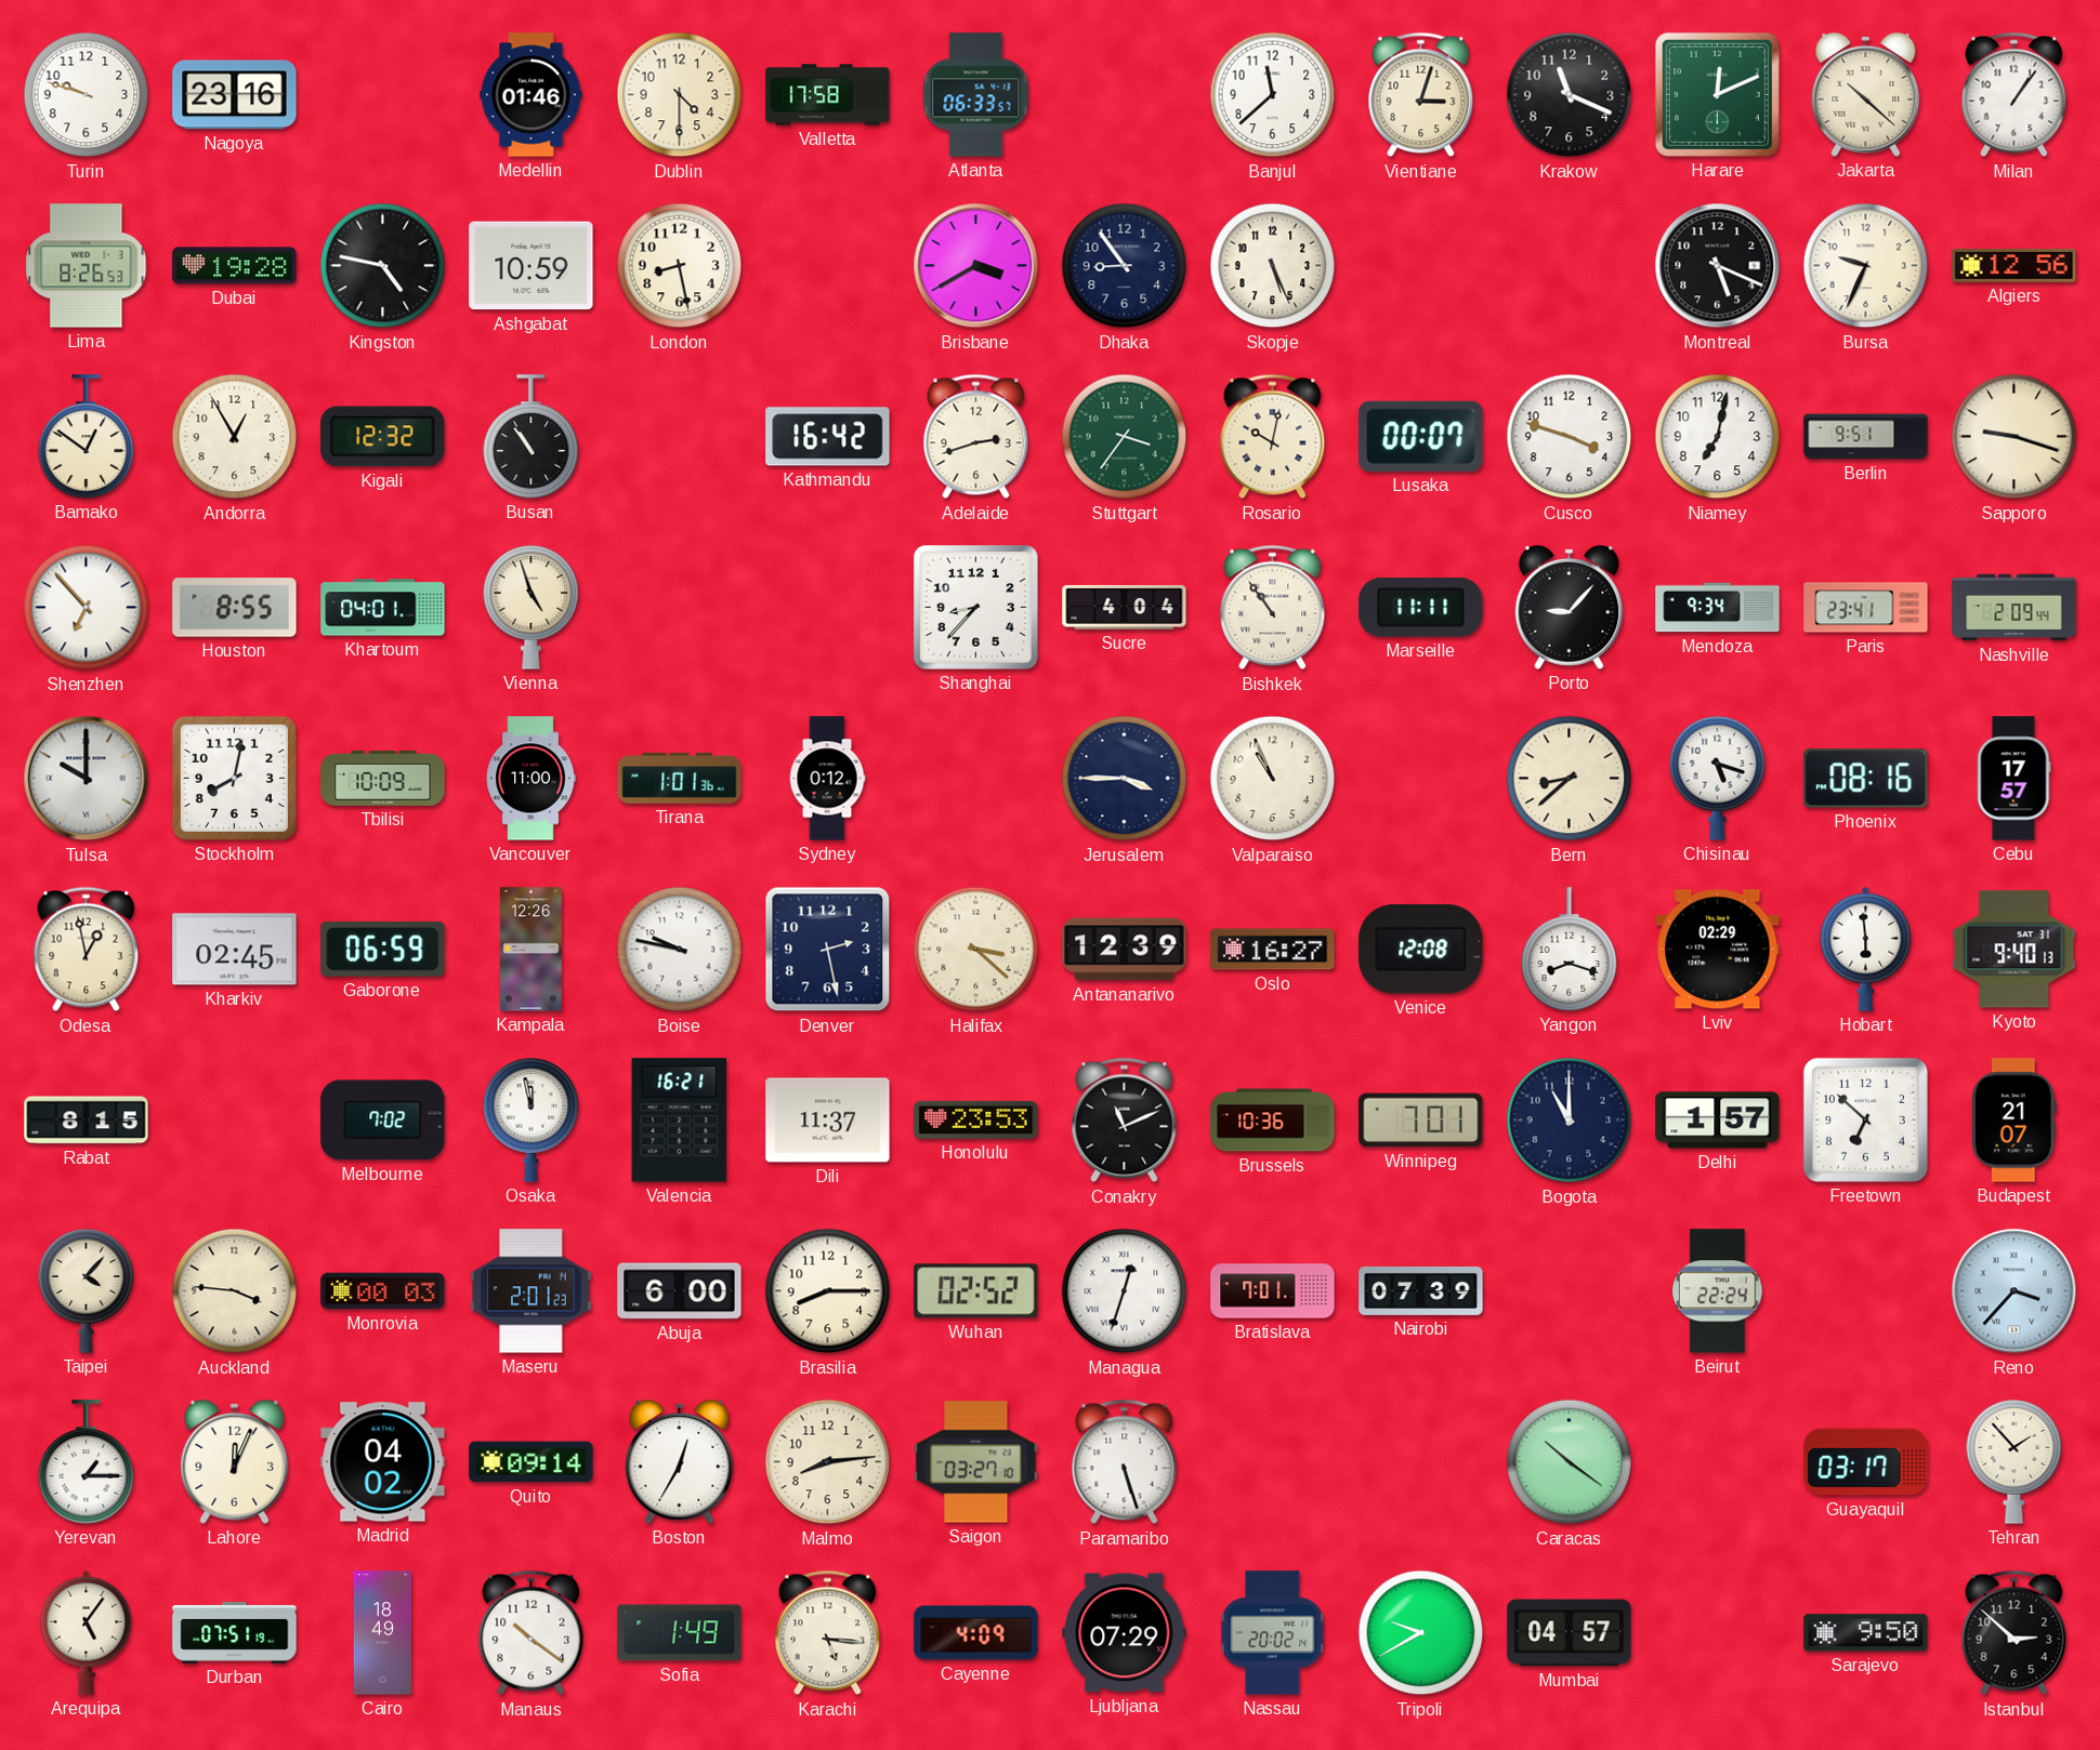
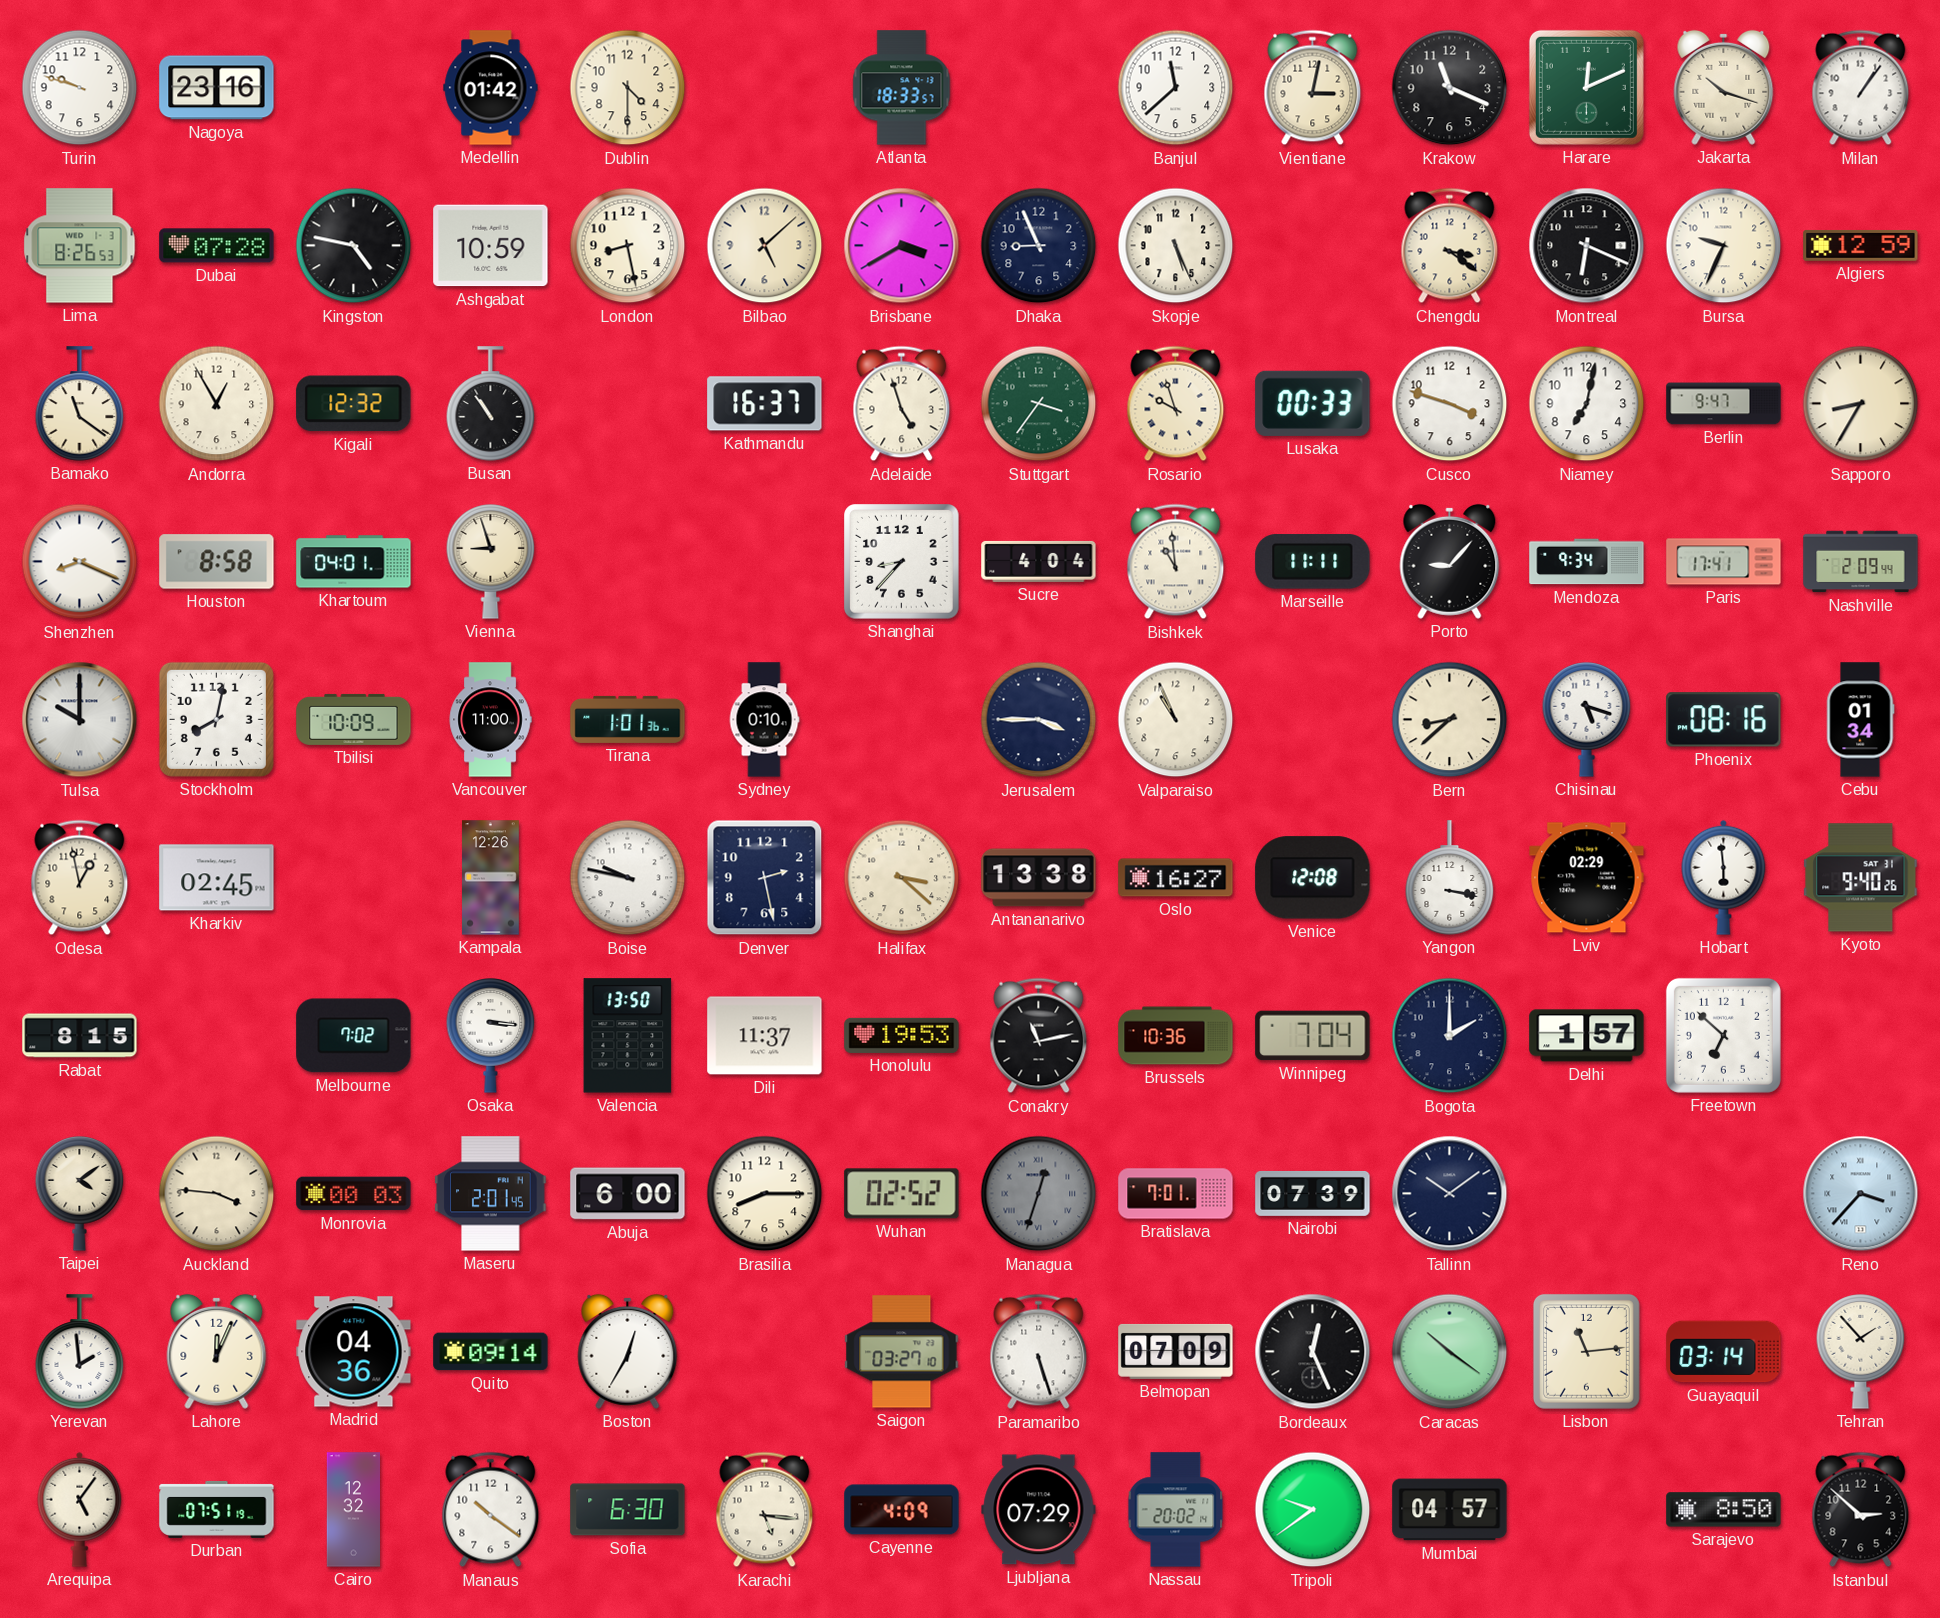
Medellin: 01:46 -> 01:42 (491, 88)
Valletta: 17:58 -> none (828, 95)
Atlanta: 06:33 -> 18:33 (902, 88)
Vientiane: 3:03 -> 3:02 (1313, 88)
Jakarta: 10:22 -> 10:18 (1724, 87)
Dubai: 19:28 -> 07:28 (217, 246)
Bilbao: none -> 5:08 (765, 246)
Dhaka: 8:54 -> 8:56 (1039, 246)
Chengdu: none -> 3:21 (1450, 246)
Montreal: 5:19 -> 6:19 (1587, 246)
Algiers: 12:56 -> 12:59 (1861, 245)
Bamako: 12:51 -> 11:21 (80, 404)
Kathmandu: 16:42 -> 16:37 (765, 404)
Adelaide: 2:42 -> 4:57 (902, 404)
Rosario: 10:02 -> 9:57 (1176, 404)
Lusaka: 00:07 -> 00:33 (1313, 403)
Berlin: 9:51 -> 9:47 (1724, 404)
Sapporo: 9:18 -> 8:35 (1861, 404)
Shenzhen: 6:53 -> 8:19 (80, 562)
Houston: 8:55 -> 8:58 (217, 562)
Vienna: 4:57 -> 8:57 (491, 562)
Bishkek: 10:54 -> 10:59 (1176, 562)
Paris: 23:41 -> 17:41 (1724, 562)
Sydney: 0:12 -> 0:10 (764, 720)
Cebu: 17:57 -> 01:34 (1860, 720)
Gaborone: 06:59 -> none (383, 949)
Antananarivo: 12:39 -> 13:38 (1039, 878)
Yangon: 8:18 -> 3:17 (1450, 878)
Kyoto: 9:40:13 -> 9:40:26 (1861, 878)
Osaka: 11:58 -> 3:16 (491, 1036)
Valencia: 16:21 -> 13:50 (628, 1036)
Honolulu: 23:53 -> 19:53 (902, 1035)
Conakry: 11:11 -> 11:13 (1039, 1036)
Winnipeg: 7:01 -> 7:04 (1313, 1036)
Bogota: 11:00 -> 2:00 (1450, 1036)
Budapest: 21:07 -> none (2013, 1121)
Taipei: 4:07 -> 4:09 (80, 1194)
Maseru: 2:01:23 -> 2:01:45 (491, 1194)
Managua dial: white -> grey (1039, 1194)
Tallinn: none -> 10:09 (1450, 1194)
Beirut: 22:24 -> none (1718, 1291)
Yerevan: 1:15 -> 1:59 (80, 1352)
Madrid: 04:02 -> 04:36 (354, 1352)
Malmo: 8:14 -> none (828, 1462)
Belmopan: none -> 07:09 (1176, 1351)
Bordeaux: none -> 12:26 (1313, 1352)
Lisbon: none -> 11:14 (1586, 1351)
Guayaquil: 03:17 -> 03:14 (1724, 1352)
Cairo: 18:49 -> 12:32 (354, 1510)
Sofia: 1:49 -> 6:30 (628, 1510)
Tripoli: 9:40 -> 9:39 (1313, 1510)
Sarajevo: 9:50 -> 8:50 (1724, 1510)
